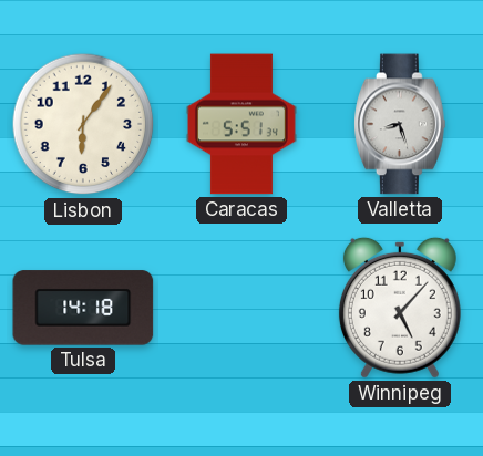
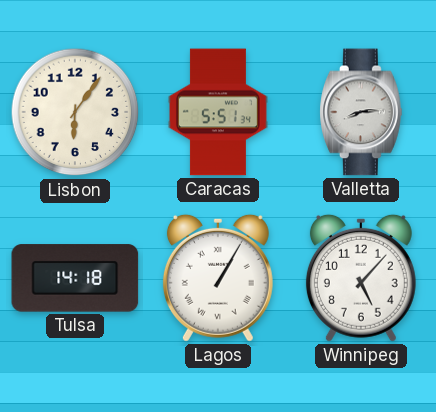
Valletta: 8:27 -> 8:14 (362, 112)
Lagos: none -> 1:05 (218, 278)
